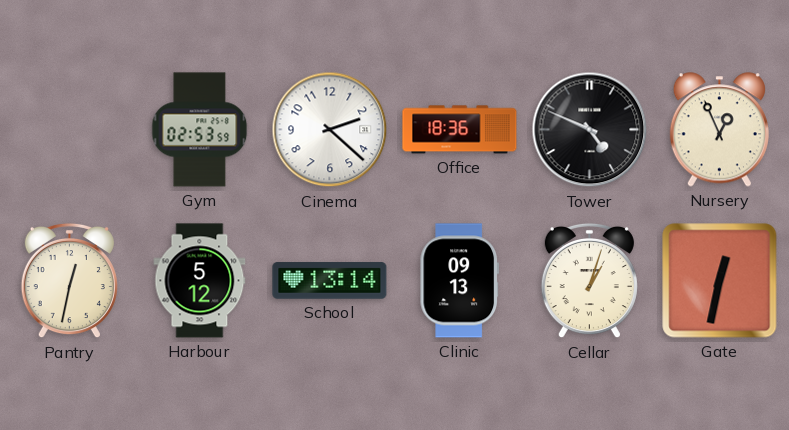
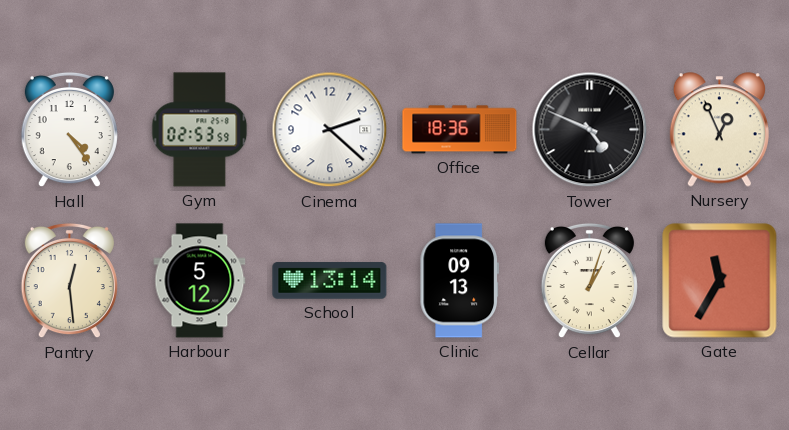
Hall: none -> 4:24 (69, 130)
Pantry: 12:32 -> 12:29 (69, 281)
Gate: 12:32 -> 11:35 (720, 281)
